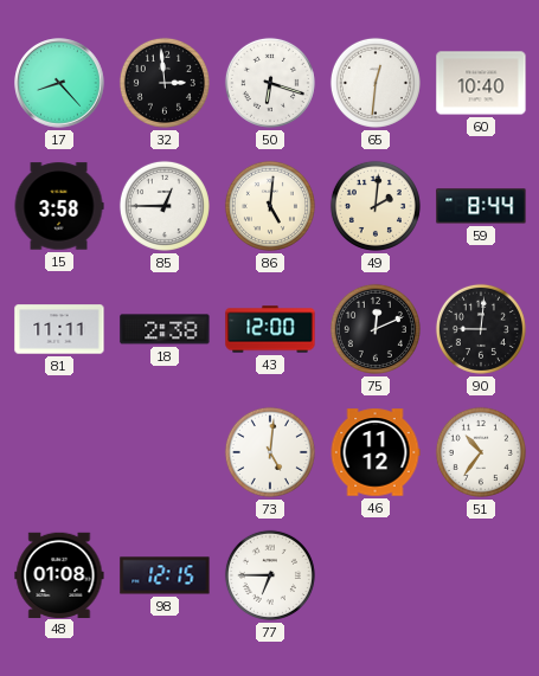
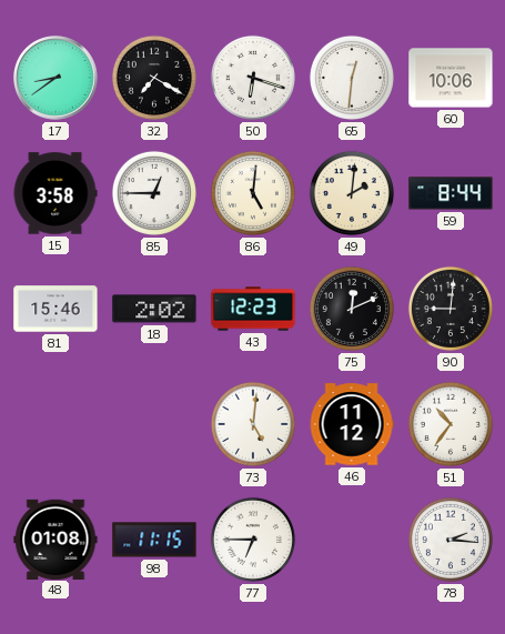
17: 8:23 -> 8:39 (55, 78)
32: 2:59 -> 7:20 (154, 78)
60: 10:40 -> 10:06 (451, 78)
81: 11:11 -> 15:46 (55, 309)
18: 2:38 -> 2:02 (154, 309)
43: 12:00 -> 12:23 (253, 309)
98: 12:15 -> 11:15 (154, 540)
78: none -> 2:16 (451, 540)
